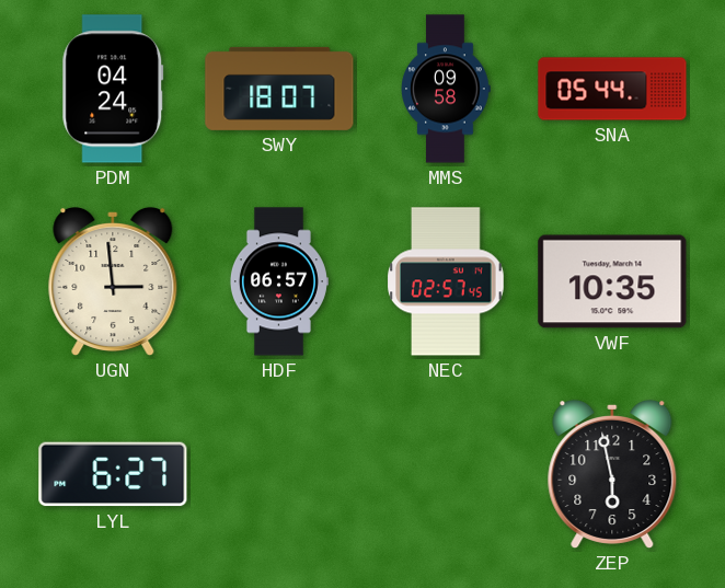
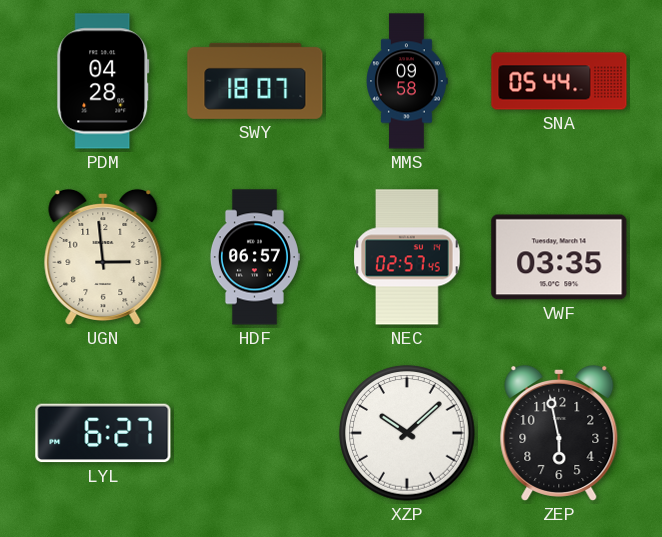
PDM: 04:24 -> 04:28 (103, 81)
VWF: 10:35 -> 03:35 (559, 257)
XZP: none -> 10:08 (407, 433)
